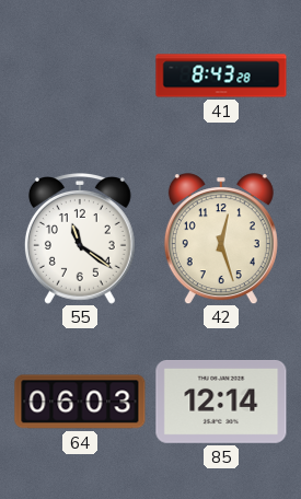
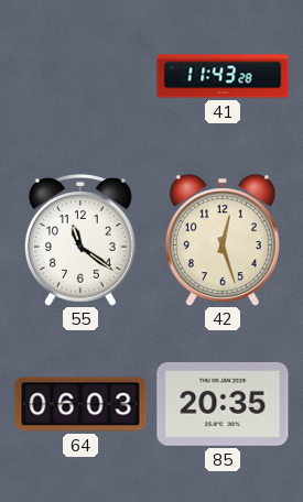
41: 8:43 -> 11:43 (223, 76)
85: 12:14 -> 20:35 (223, 404)
